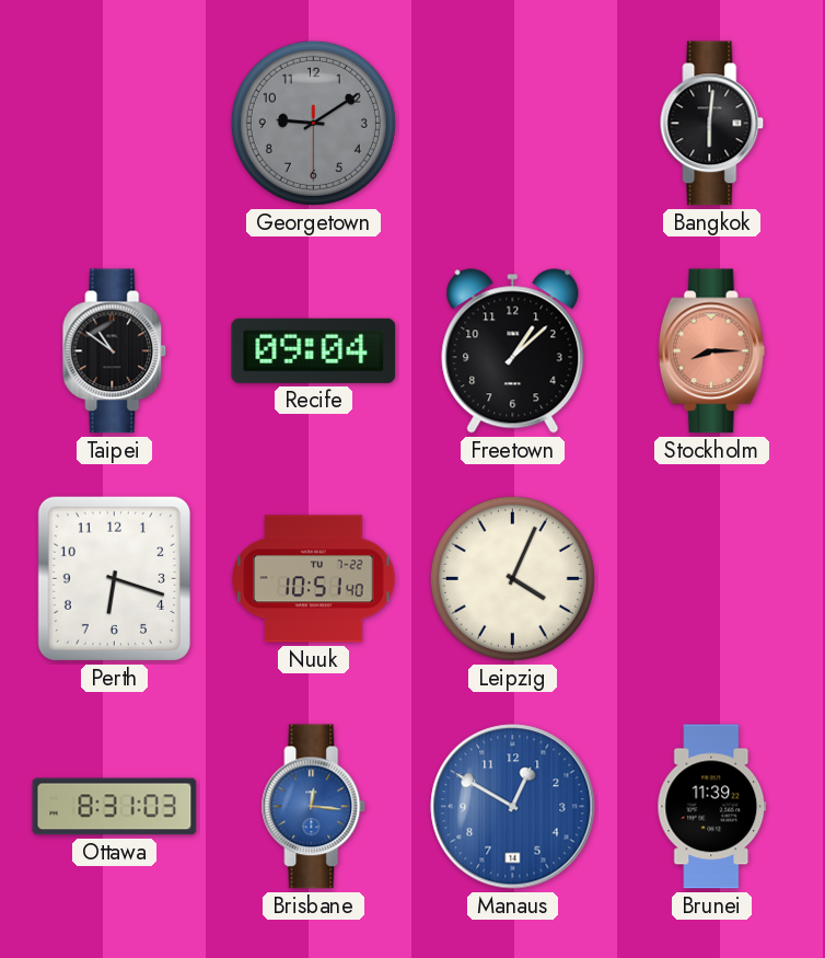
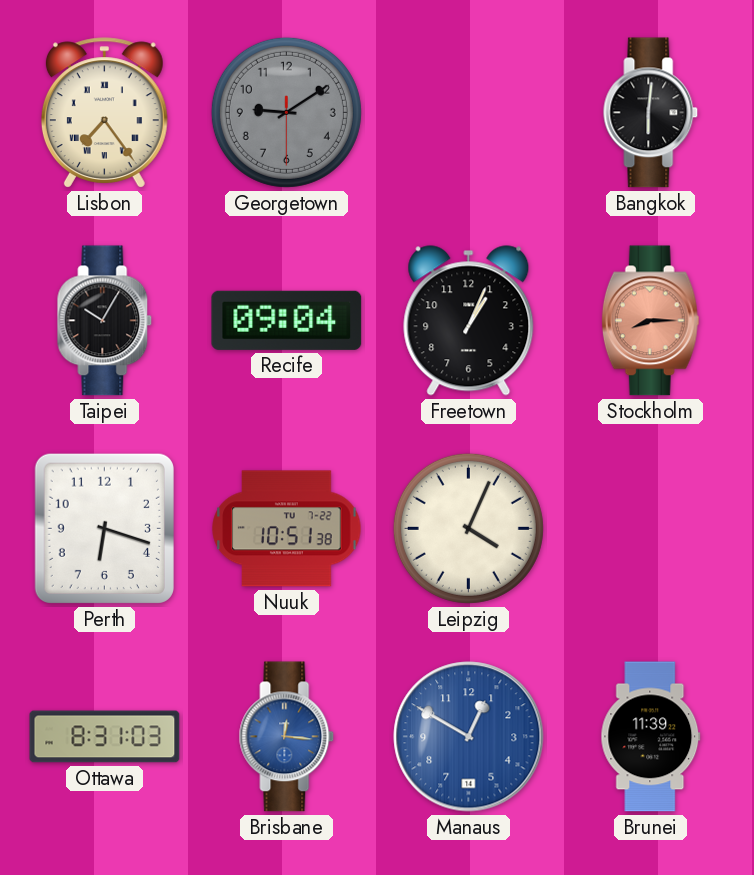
Lisbon: none -> 7:24 (104, 113)
Taipei: 10:51 -> 10:05 (105, 321)
Freetown: 1:08 -> 1:04 (469, 321)
Nuuk: 10:51:40 -> 10:51:38 (287, 529)
